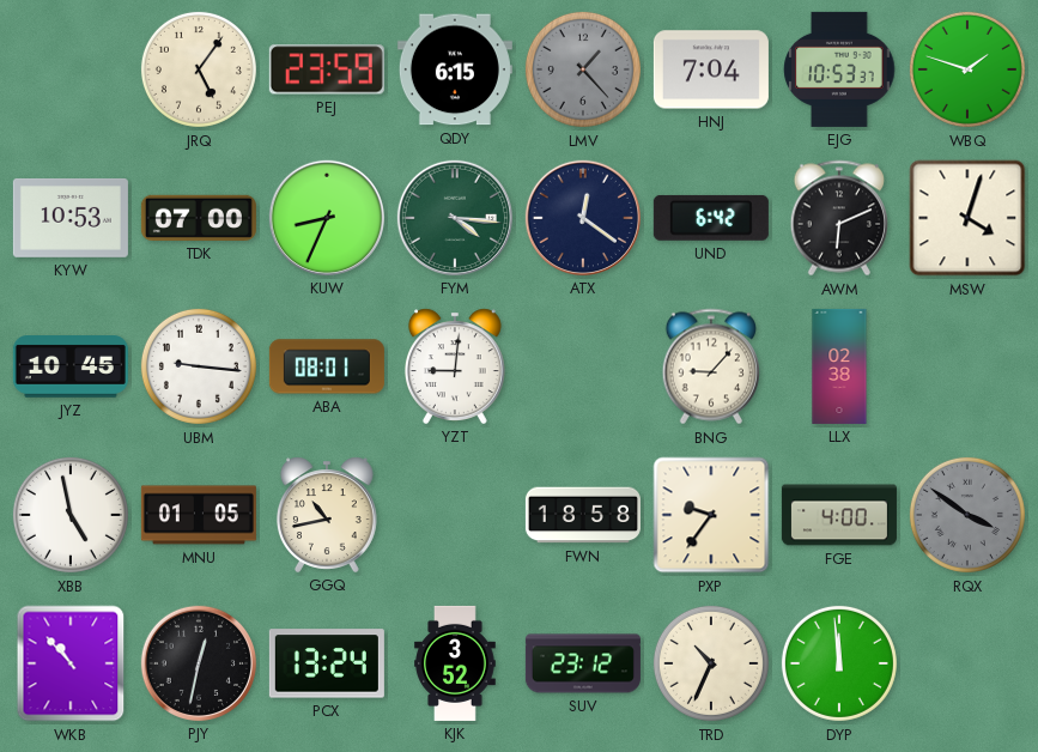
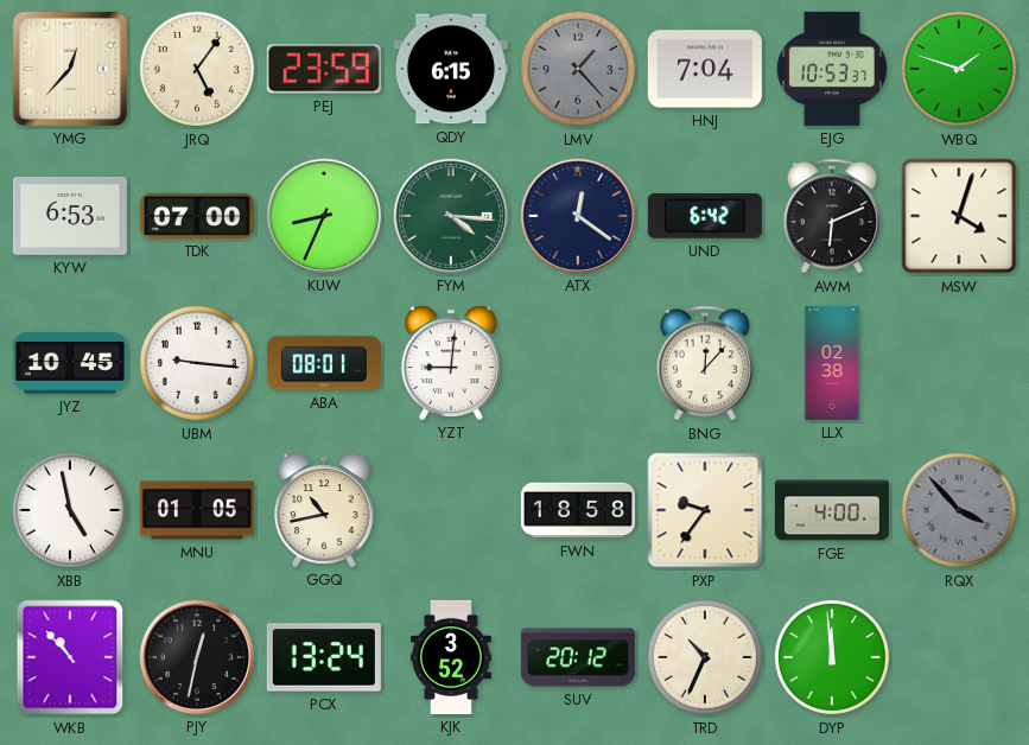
YMG: none -> 12:37 (70, 69)
KYW: 10:53 -> 6:53 (70, 216)
BNG: 9:07 -> 12:07 (704, 363)
RQX: 3:51 -> 3:53 (959, 510)
SUV: 23:12 -> 20:12 (578, 657)
